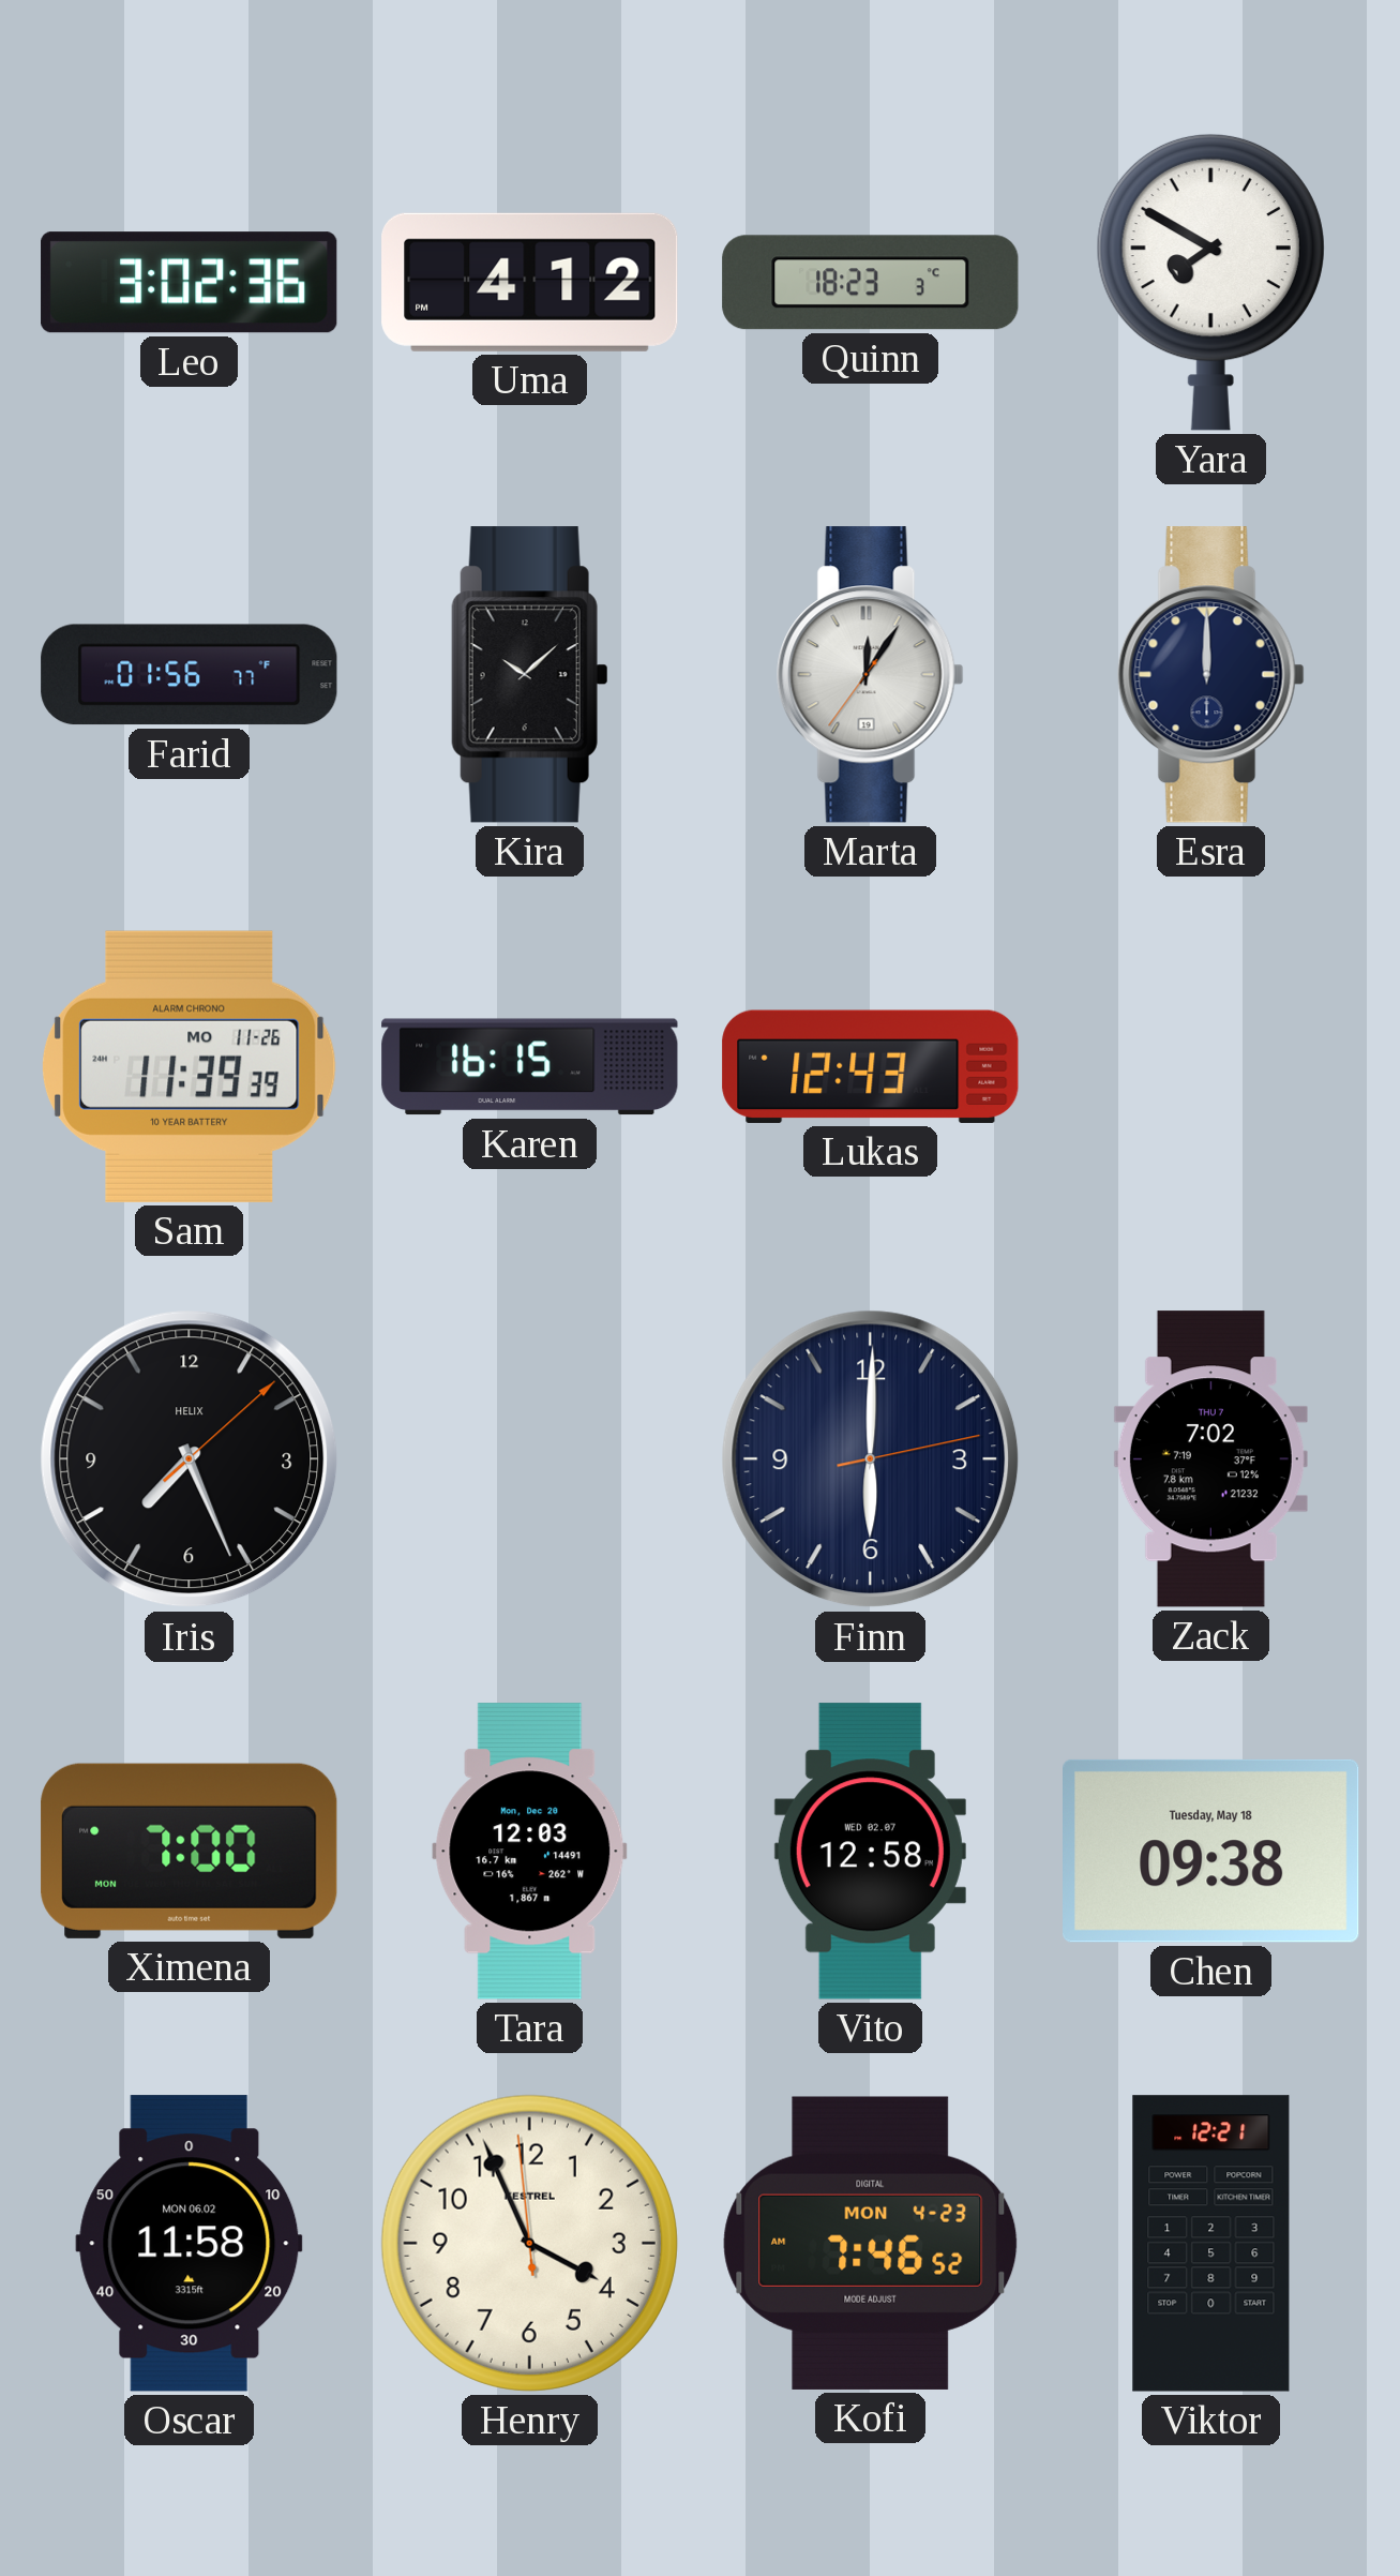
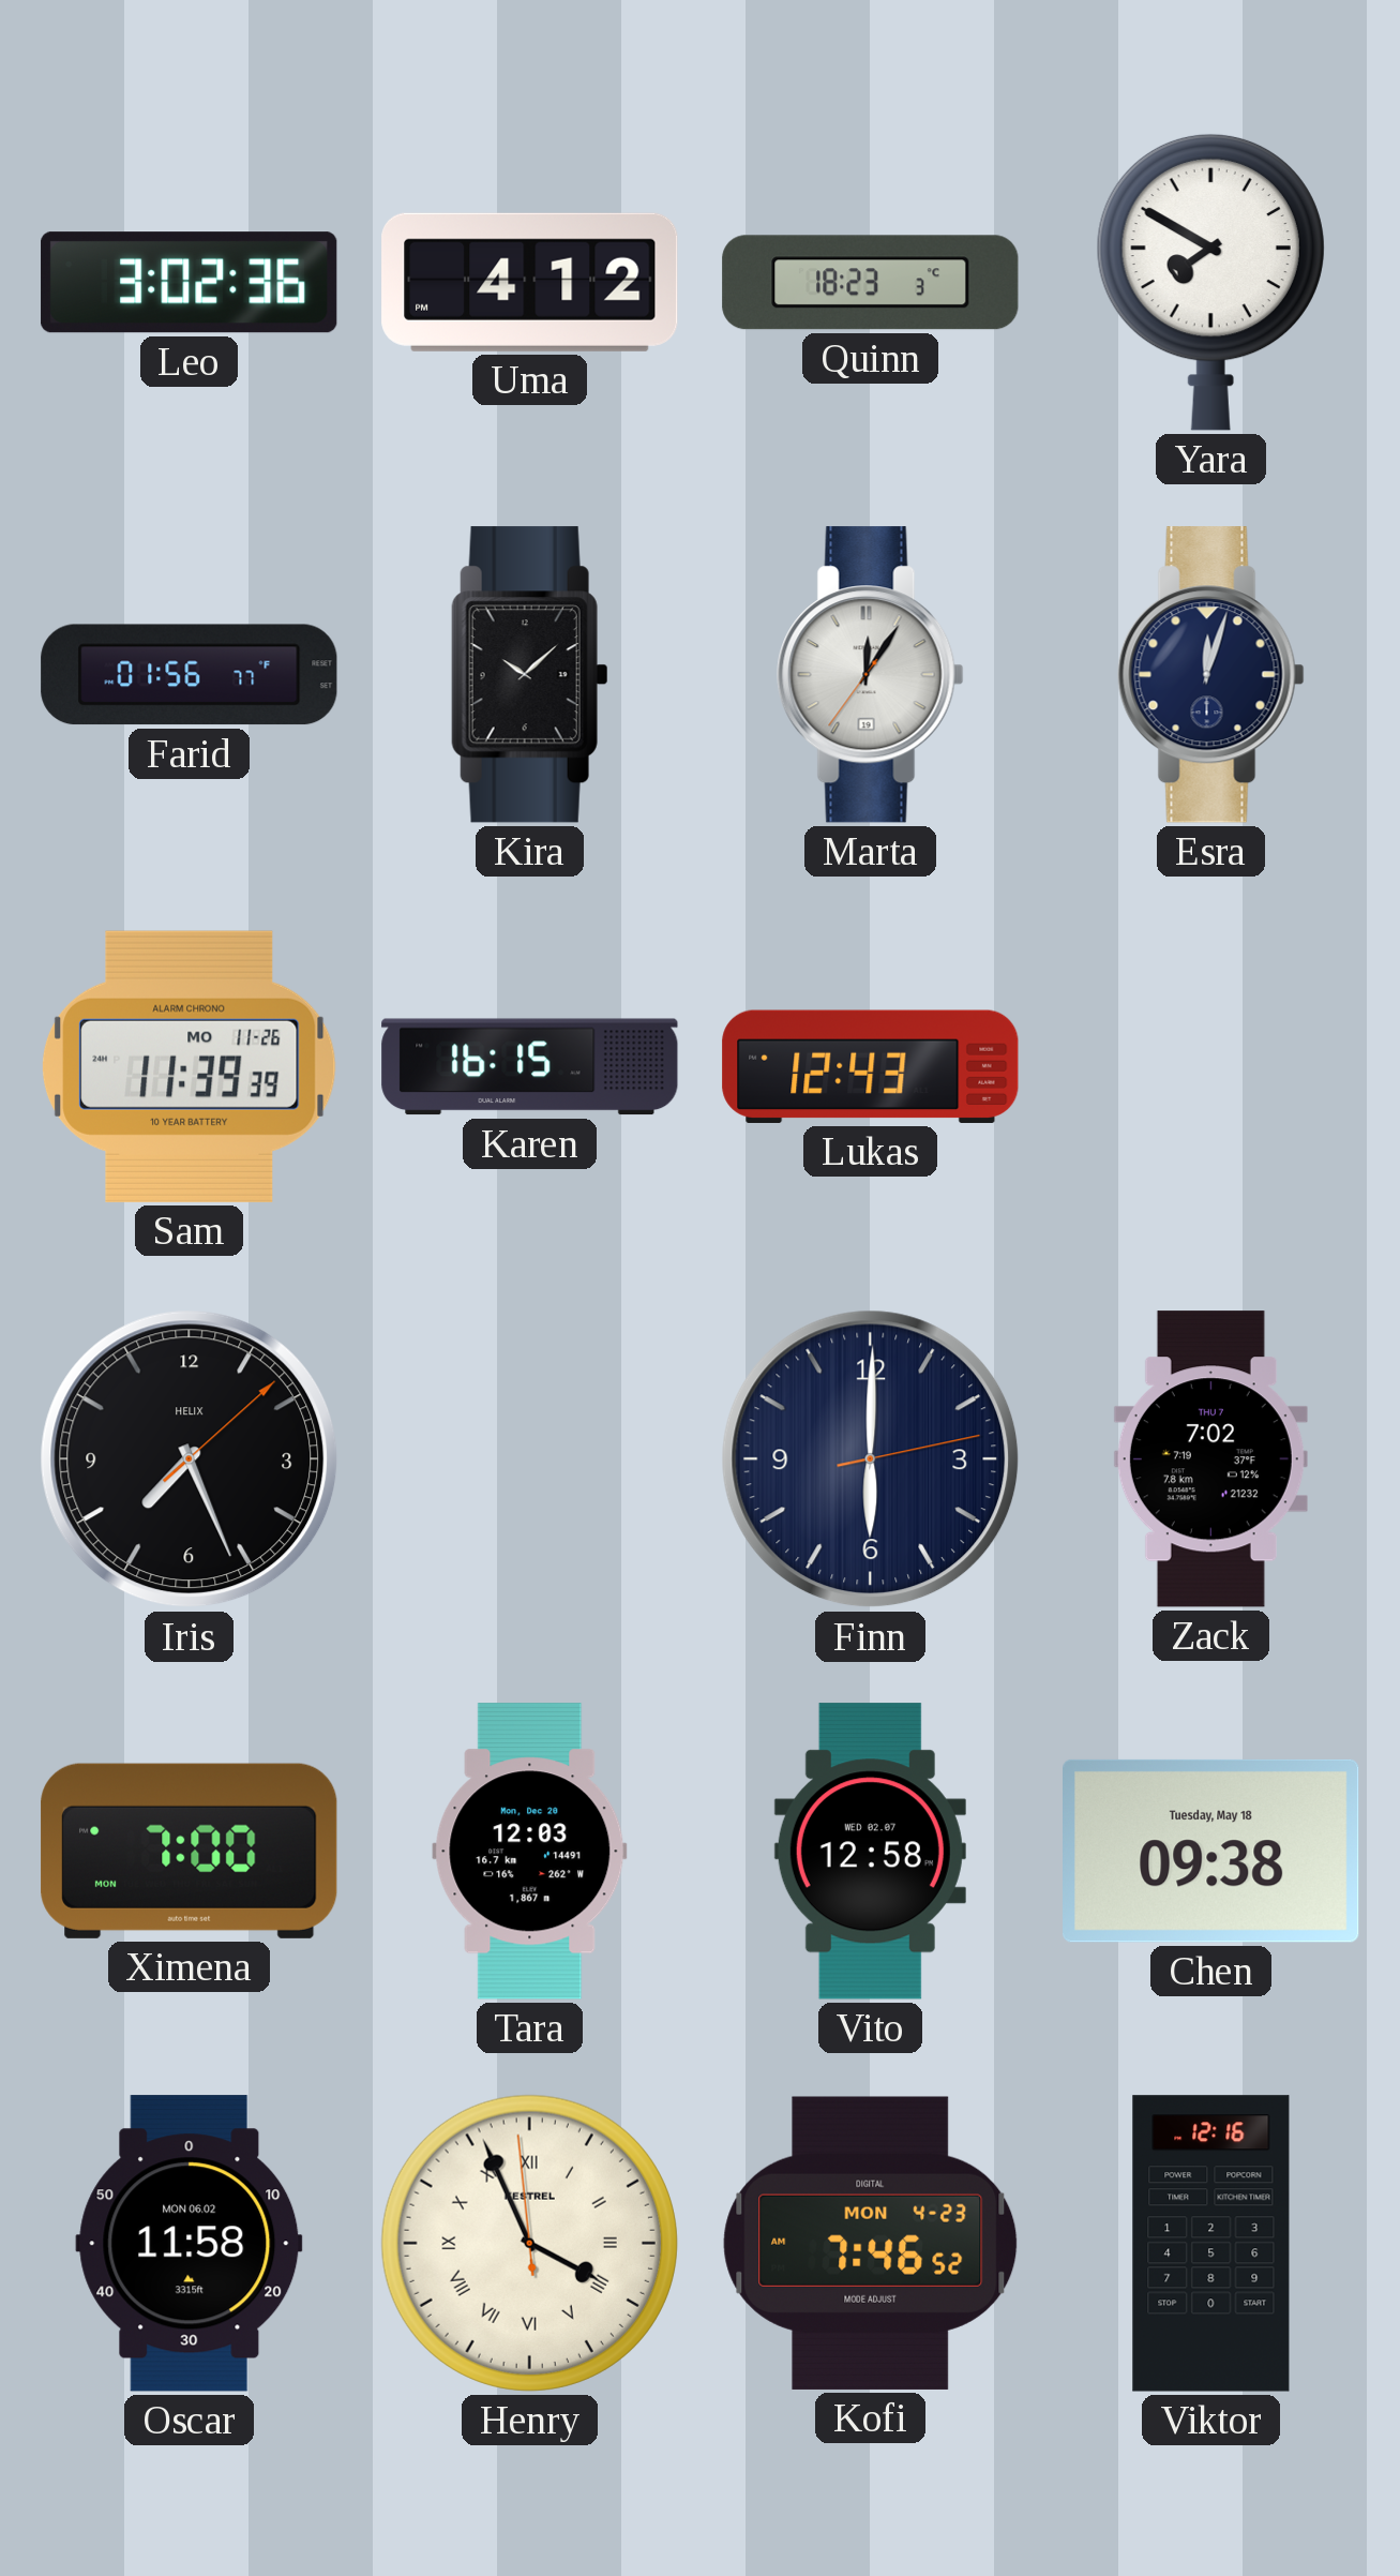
Esra: 12:00 -> 12:03 (1210, 675)
Henry numerals: Arabic -> Roman (529, 2243)
Viktor: 12:21 -> 12:16 (1211, 2244)
